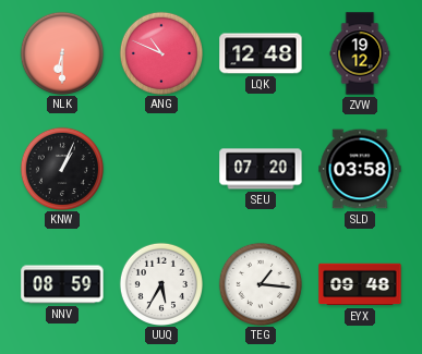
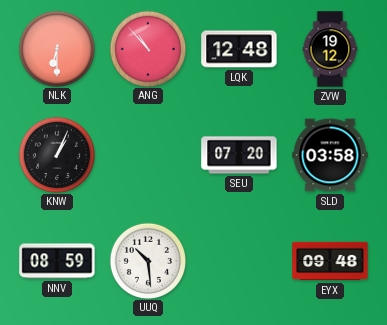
ANG: 10:49 -> 10:53 (147, 48)
UUQ: 5:35 -> 10:29 (147, 260)
TEG: 1:16 -> none (260, 283)
